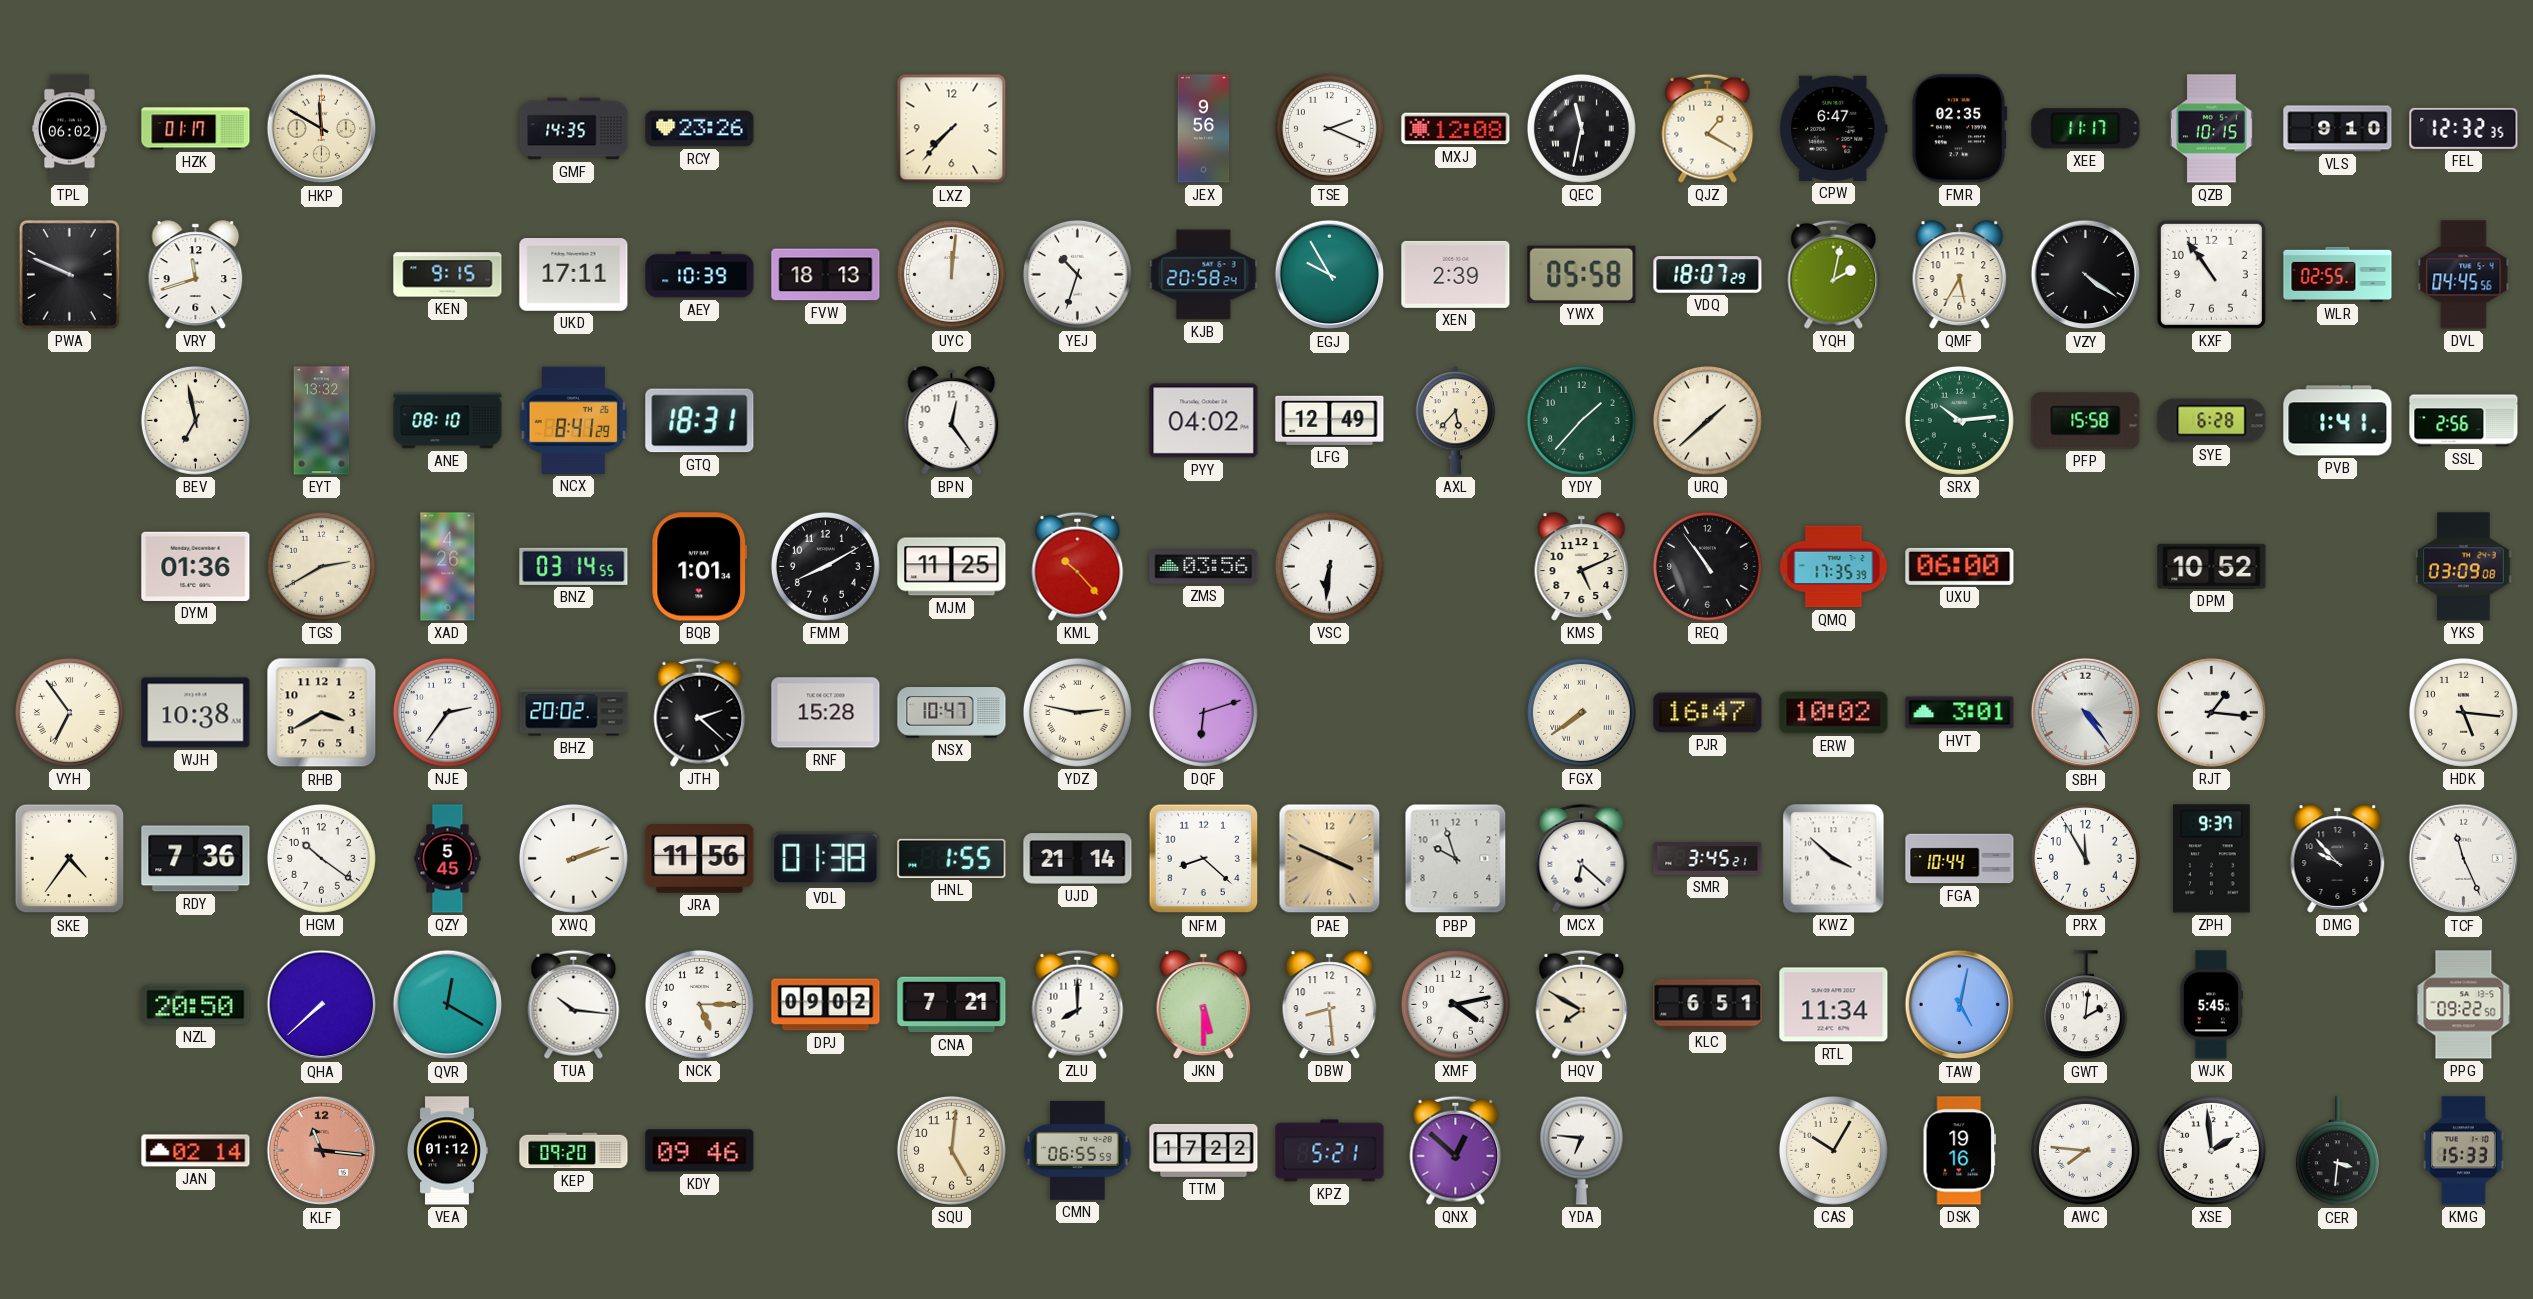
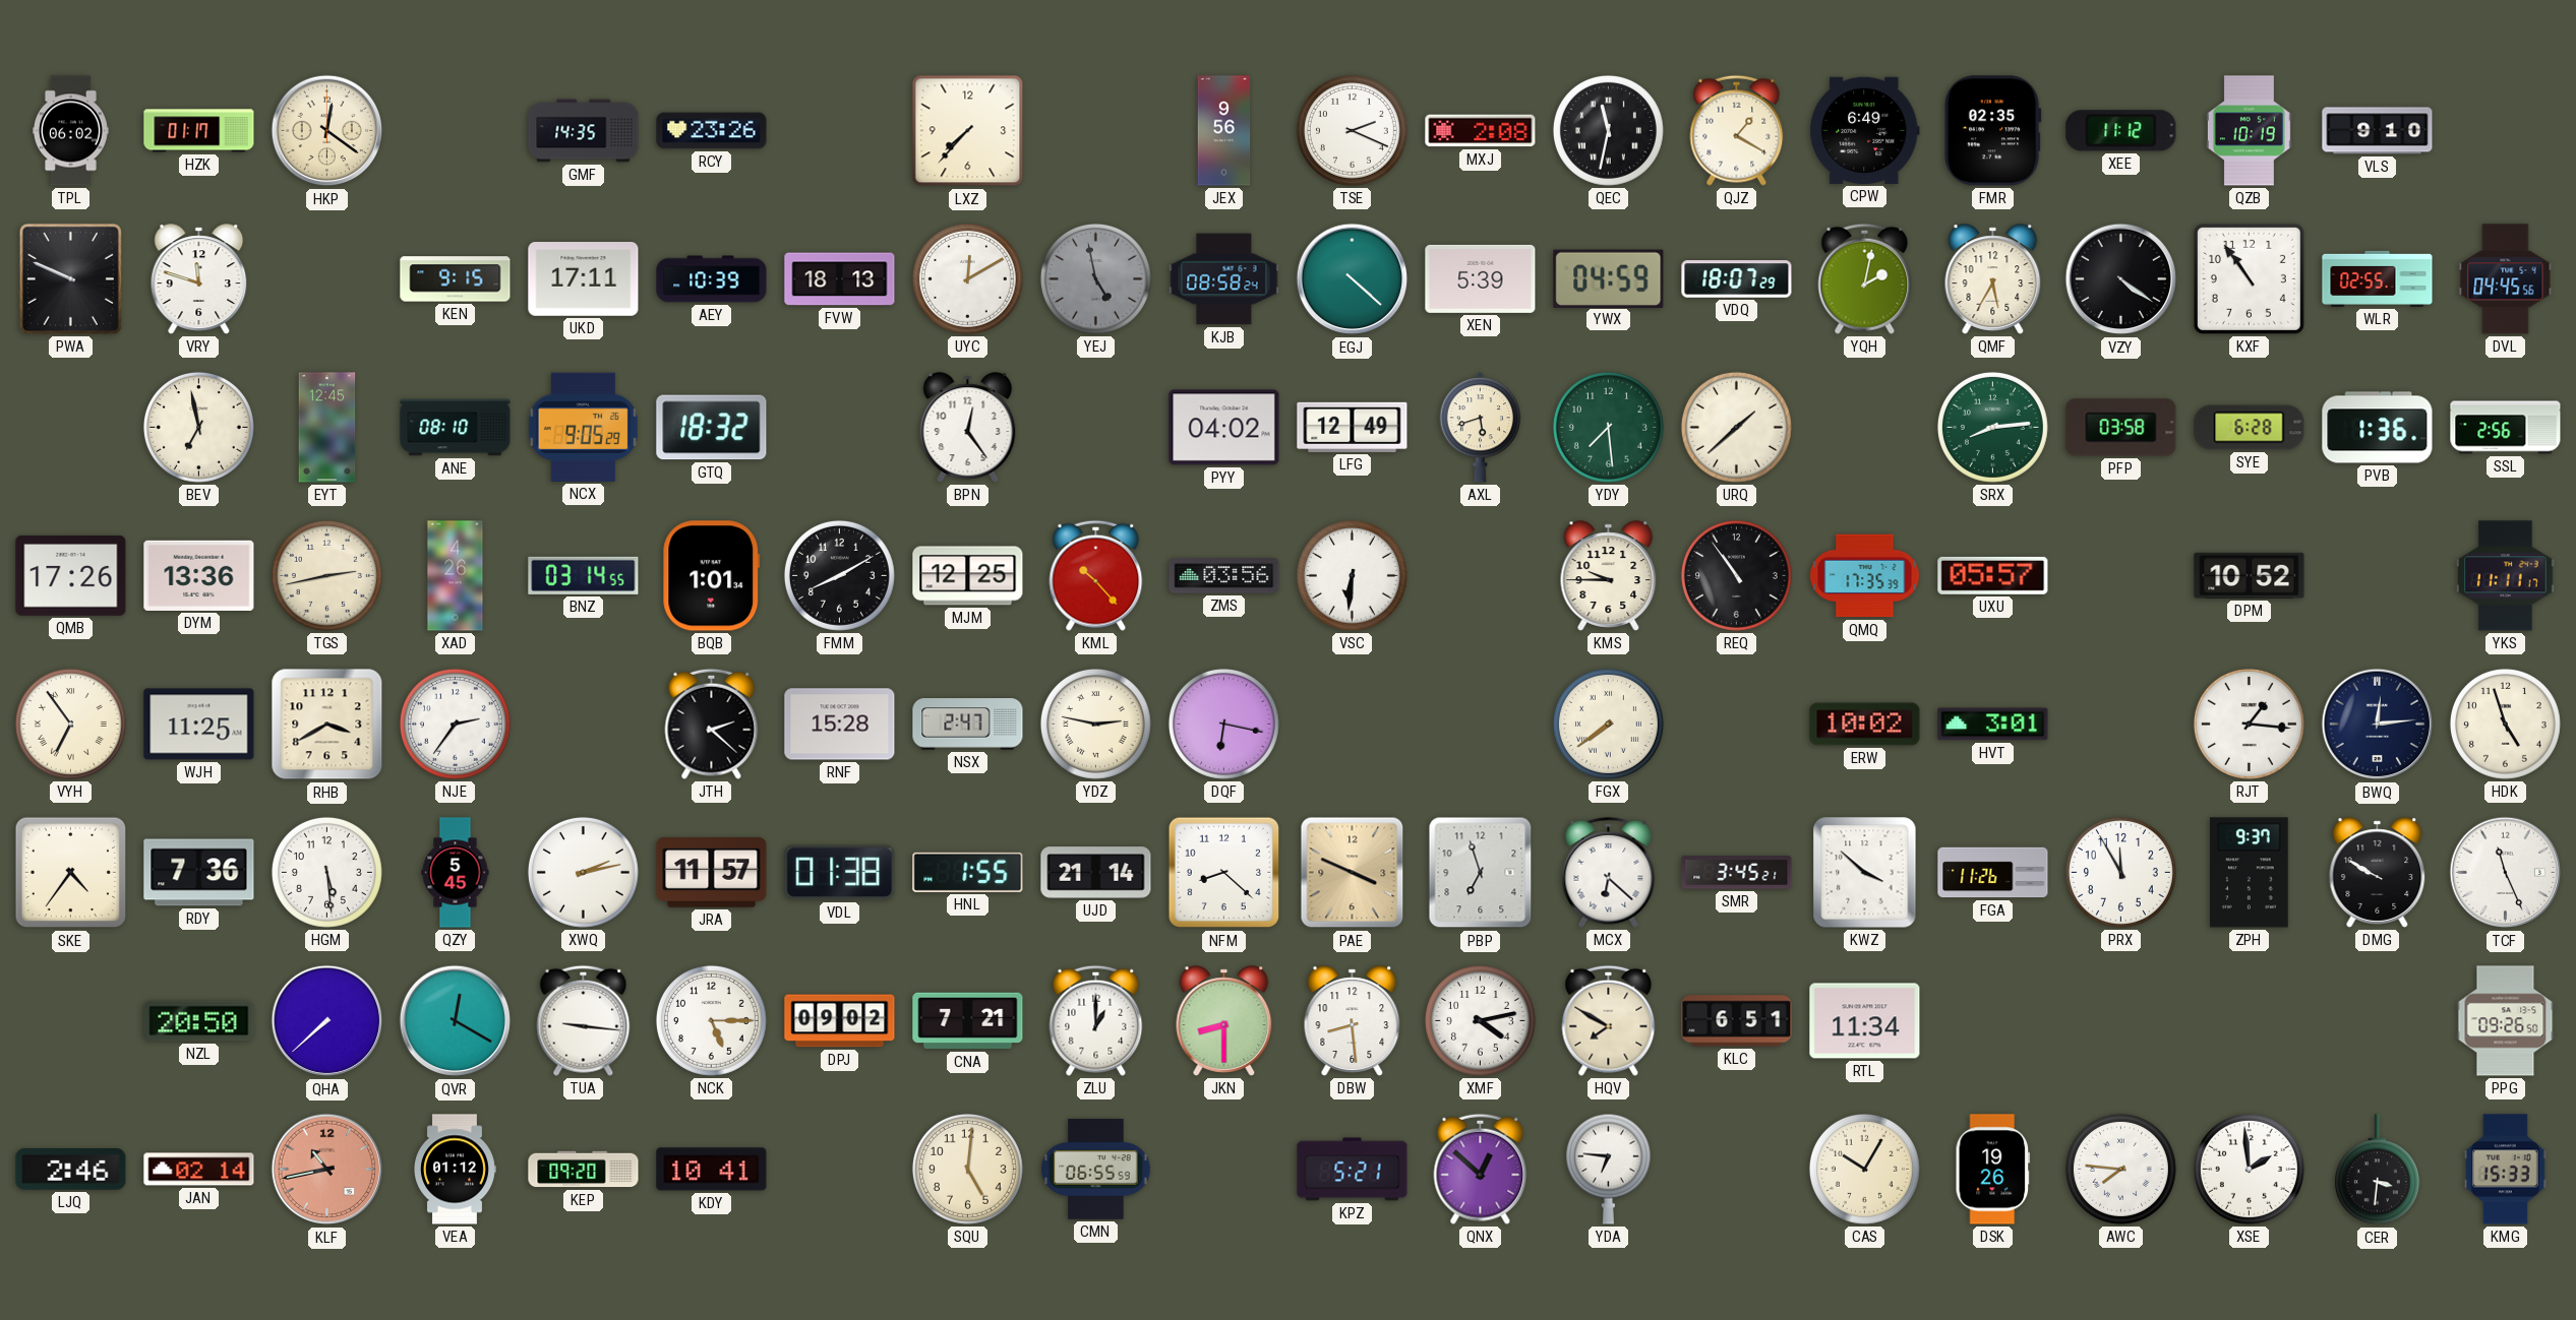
HKP: 11:50 -> 12:21 (327, 131)
MXJ: 12:08 -> 2:08 (1481, 131)
CPW: 6:47 -> 6:49 (1864, 130)
XEE: 11:17 -> 11:12 (2121, 131)
QZB: 10:15 -> 10:19 (2249, 131)
FEL: 12:32 -> none (2464, 128)
VRY: 11:42 -> 11:48 (199, 279)
UYC: 12:01 -> 12:10 (967, 278)
YEJ: 10:33 -> 4:58 (1095, 278)
YEJ dial: white -> grey (1095, 278)
KJB: 20:58 -> 08:58 (1224, 279)
EGJ: 9:55 -> 4:22 (1353, 279)
XEN: 2:39 -> 5:39 (1481, 278)
YWX: 05:58 -> 04:59 (1609, 278)
EYT: 13:32 -> 12:45 (327, 428)
NCX: 8:41 -> 9:05 (583, 427)
GTQ: 18:31 -> 18:32 (712, 428)
AXL: 5:37 -> 5:42 (1481, 428)
YDY: 1:37 -> 7:29 (1608, 427)
SRX: 10:14 -> 8:14 (1992, 427)
PFP: 15:58 -> 03:58 (2121, 428)
PVB: 1:41 -> 1:36 (2378, 428)
QMB: none -> 17:26 (71, 576)
DYM: 01:36 -> 13:36 (199, 575)
TGS: 2:40 -> 2:43 (326, 575)
MJM: 11:25 -> 12:25 (968, 576)
KMS: 5:11 -> 9:45 (1609, 576)
UXU: 06:00 -> 05:57 (1993, 575)
YKS: 03:09 -> 11:11 (2506, 576)
WJH: 10:38 -> 11:25 (199, 725)
BHZ: 20:02 -> none (574, 713)
NSX: 10:47 -> 2:47 (968, 725)
DQF: 6:12 -> 6:17 (1223, 724)
PJR: 16:47 -> none (1708, 713)
SBH: 4:24 -> none (2086, 713)
BWQ: none -> 12:14 (2378, 725)
HDK: 5:16 -> 4:57 (2505, 724)
HGM: 10:21 -> 5:29 (326, 872)
XWQ: 2:12 -> 2:13 (583, 872)
JRA: 11:56 -> 11:57 (712, 873)
PBP: 9:57 -> 6:57 (1481, 873)
FGA: 10:44 -> 11:26 (1993, 873)
DMG: 9:53 -> 9:50 (2378, 873)
TUA: 10:16 -> 9:16 (584, 1020)
ZLU: 8:00 -> 1:00 (1096, 1020)
JKN: 5:30 -> 8:30 (1224, 1021)
TAW: 5:02 -> none (1960, 1005)
GWT: 2:01 -> none (2085, 1005)
WJK: 5:45 -> none (2211, 1005)
PPG: 09:22 -> 09:26 (2506, 1021)
LJQ: none -> 2:46 (71, 1170)
KLF: 11:16 -> 10:43 (327, 1170)
KDY: 09:46 -> 10:41 (712, 1170)
TTM: 17:22 -> none (1204, 1150)
DSK: 19:16 -> 19:26 (1993, 1170)
